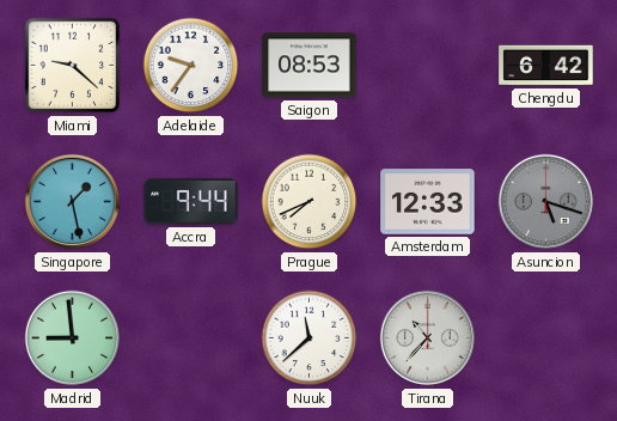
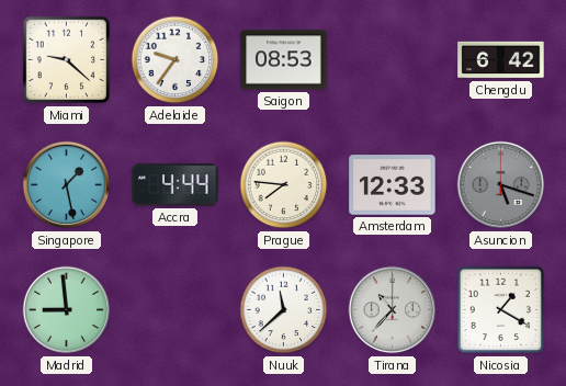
Accra: 9:44 -> 4:44 (176, 185)
Prague: 7:41 -> 7:46 (284, 185)
Nicosia: none -> 1:20 (501, 310)
